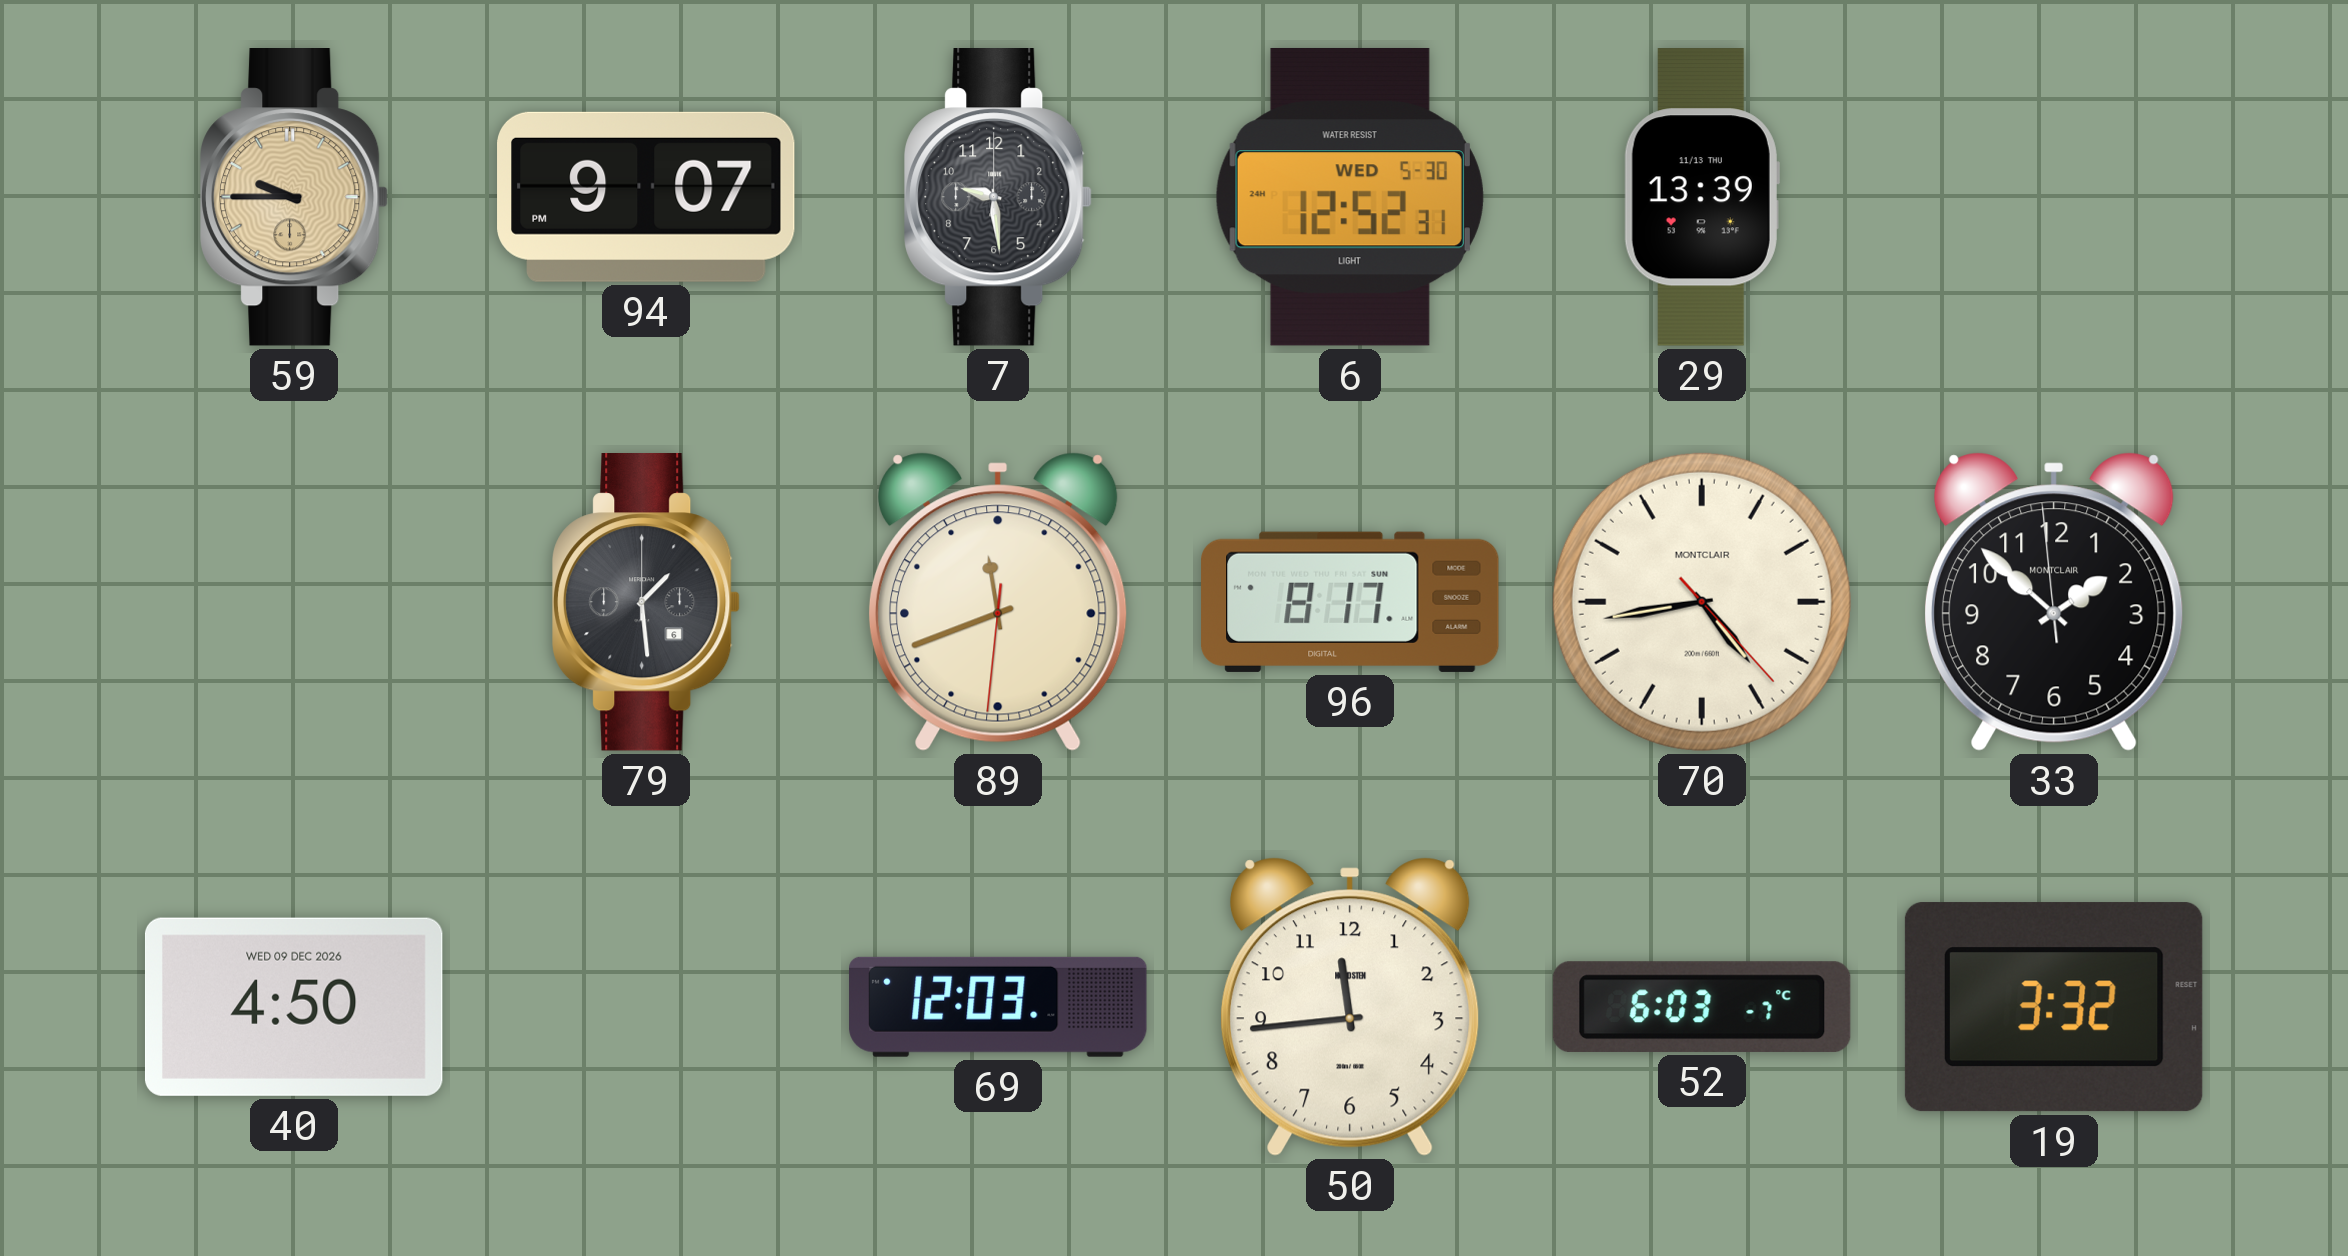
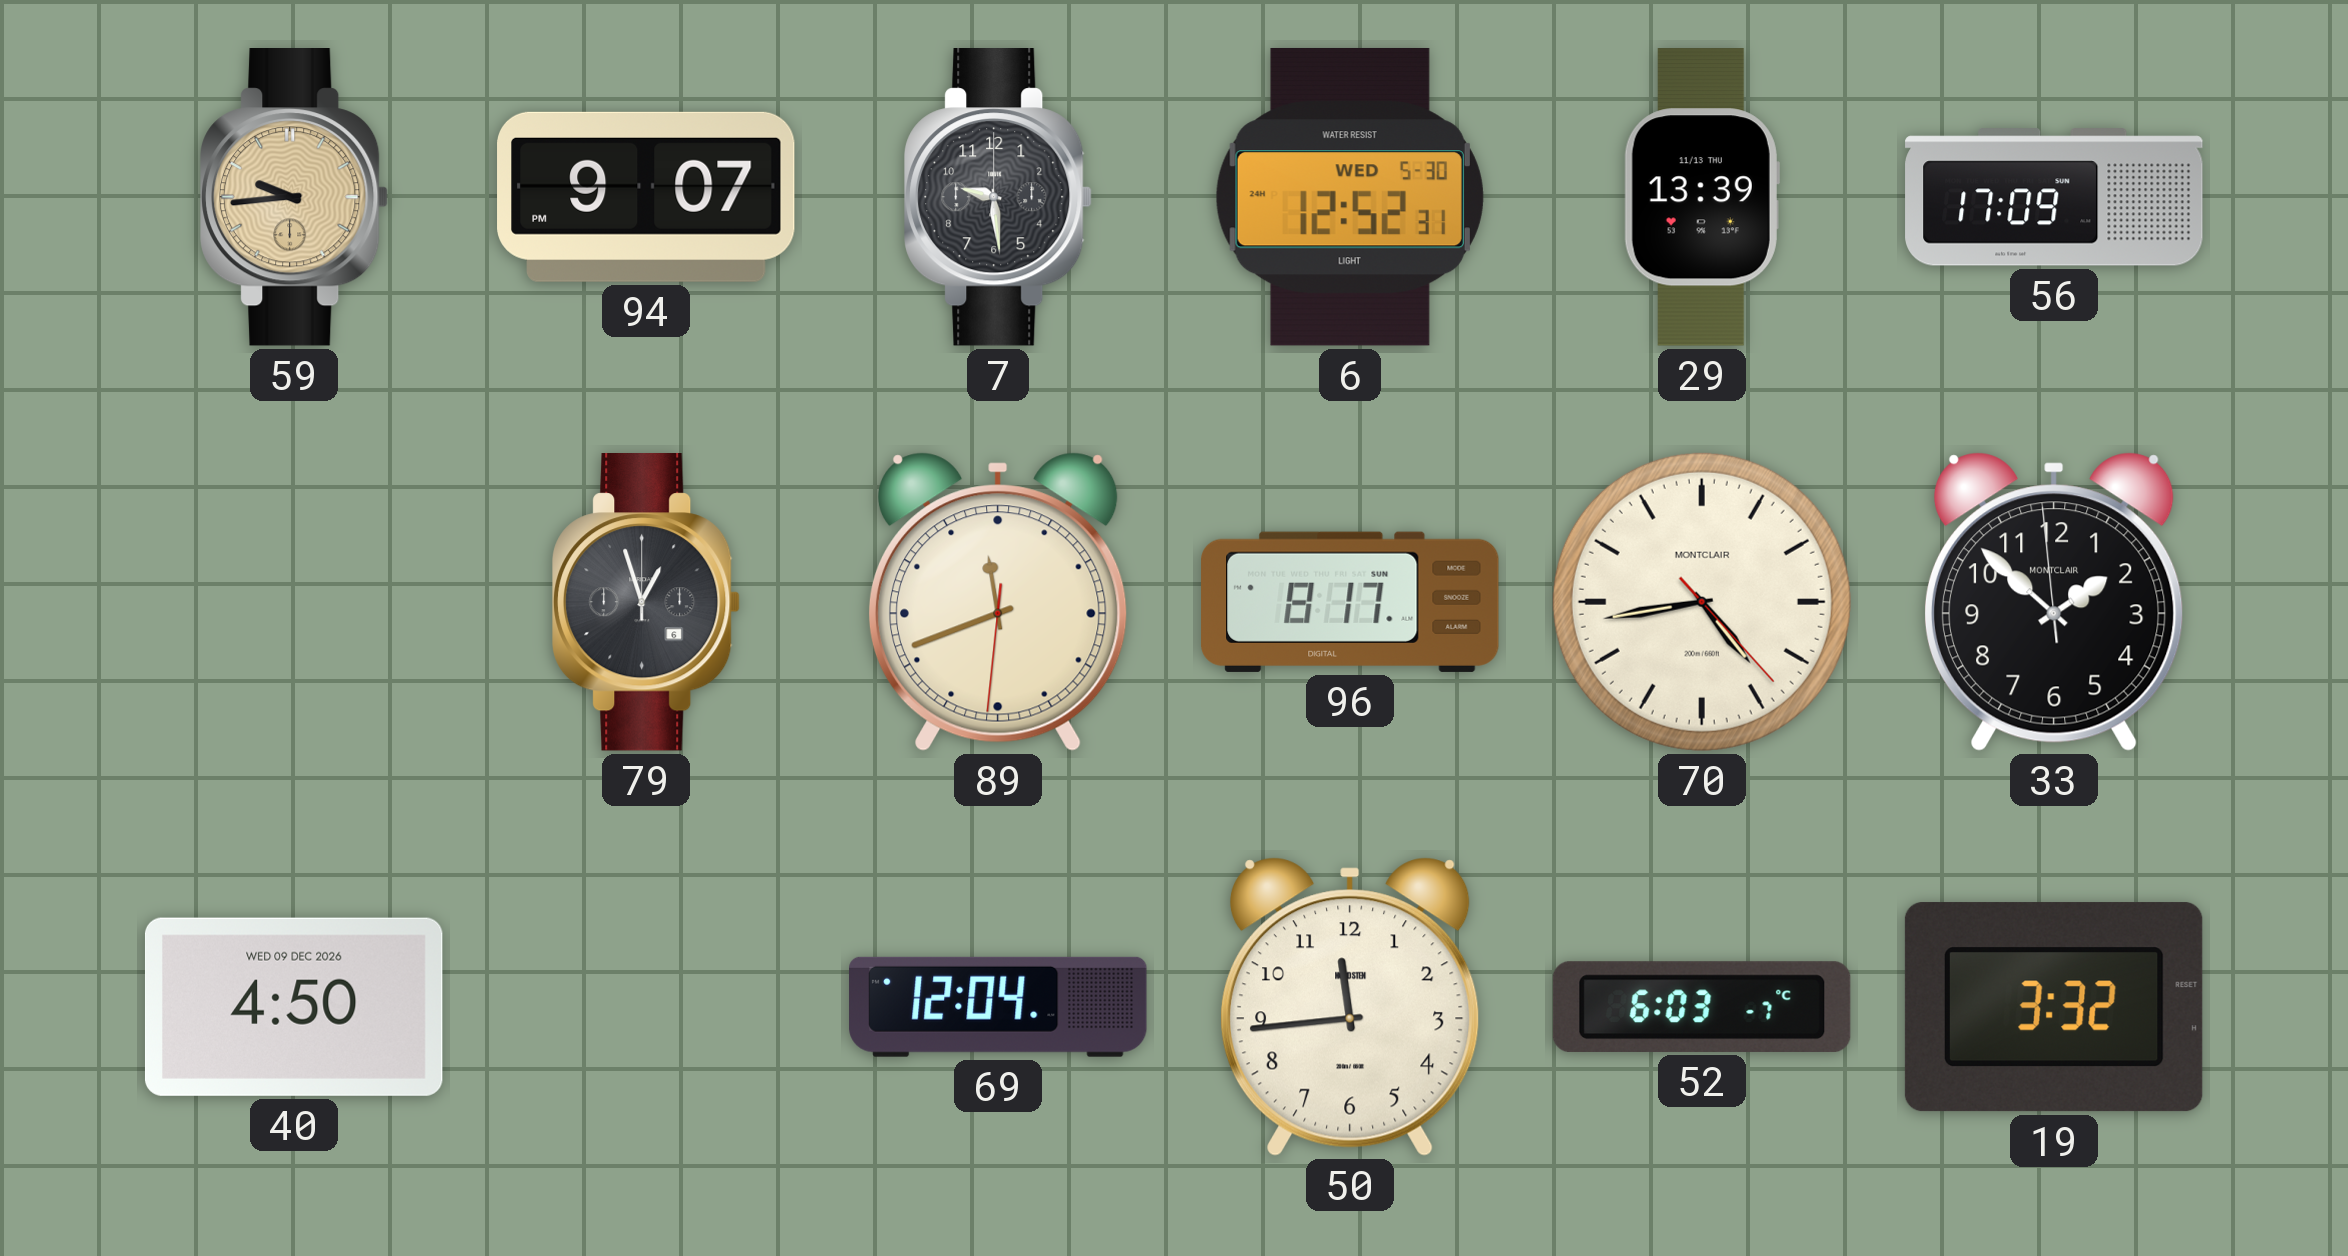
59: 9:45 -> 9:44 (295, 198)
56: none -> 17:09 (2054, 197)
79: 1:29 -> 12:57 (647, 603)
69: 12:03 -> 12:04 (998, 1007)
